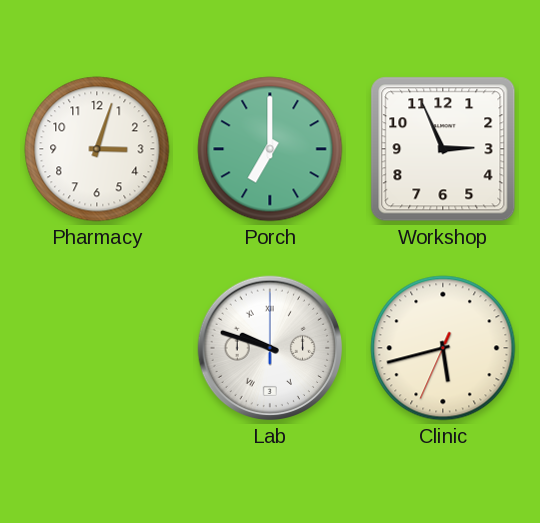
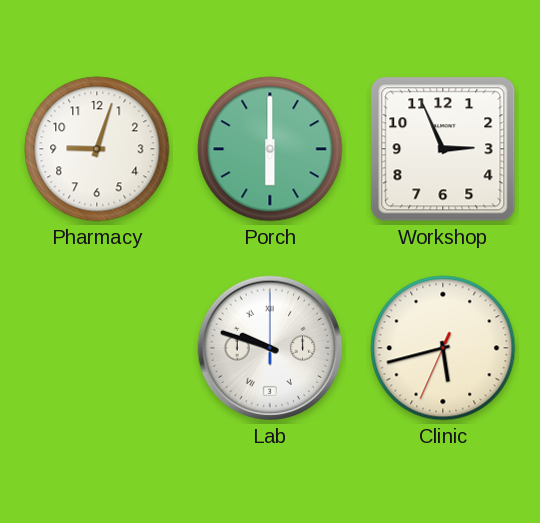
Pharmacy: 3:03 -> 9:03 (97, 149)
Porch: 7:00 -> 6:00 (270, 149)
